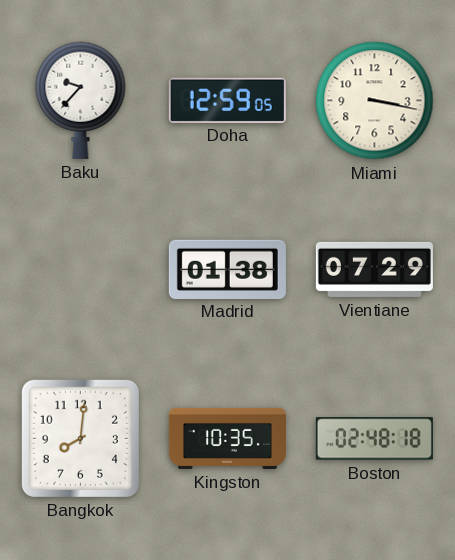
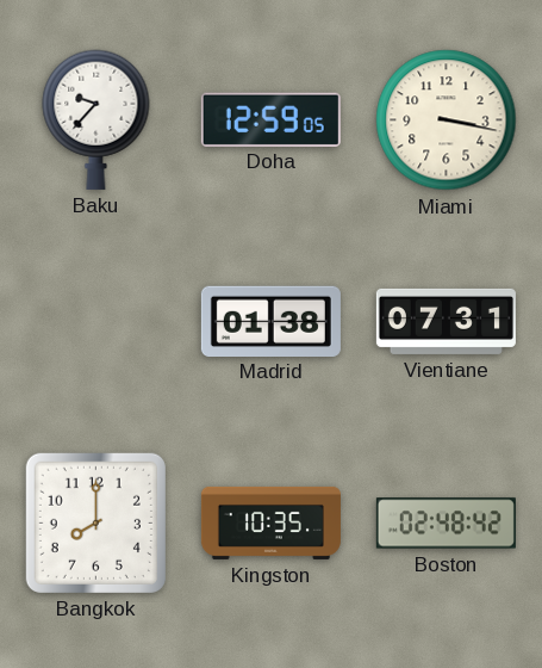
Vientiane: 07:29 -> 07:31 (446, 321)
Bangkok: 8:01 -> 8:00 (95, 522)
Boston: 02:48:18 -> 02:48:42 (446, 524)
